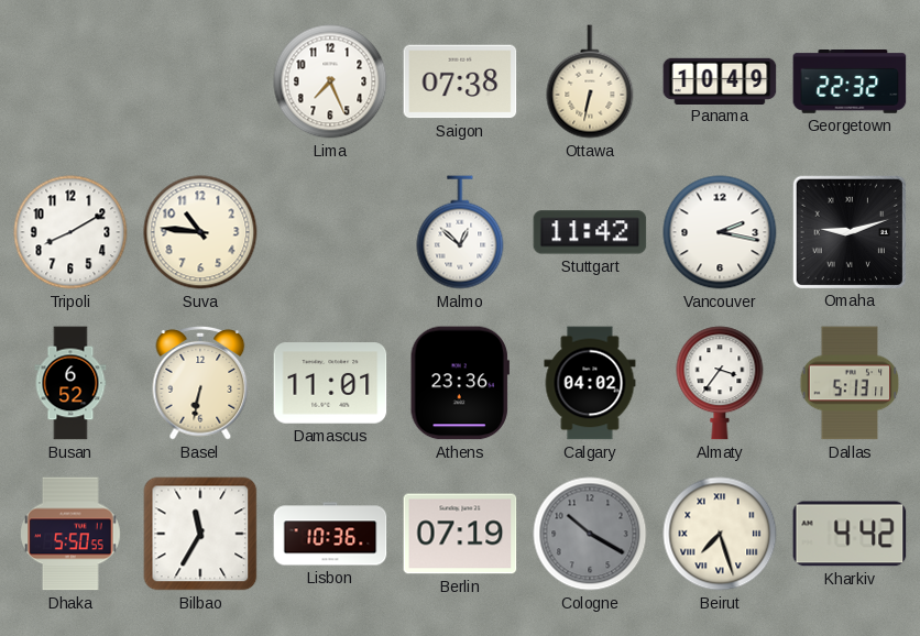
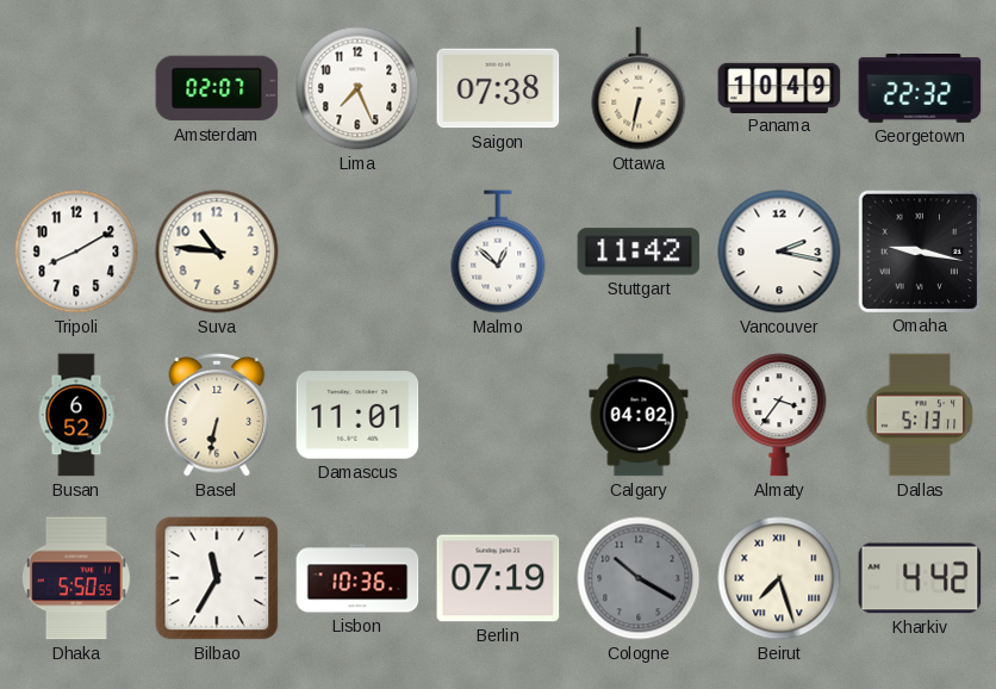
Amsterdam: none -> 02:07 (217, 88)
Omaha: 9:12 -> 9:17 (919, 250)
Athens: 23:36 -> none (460, 383)
